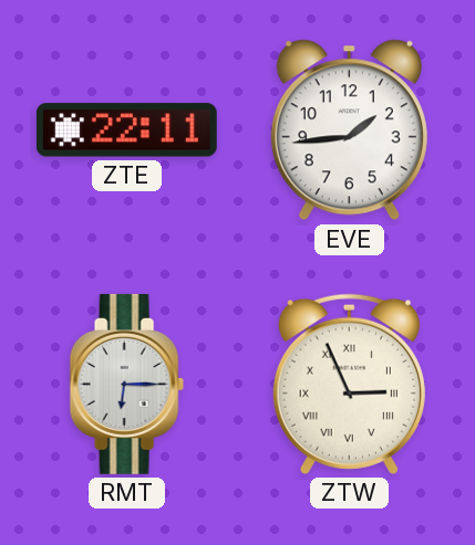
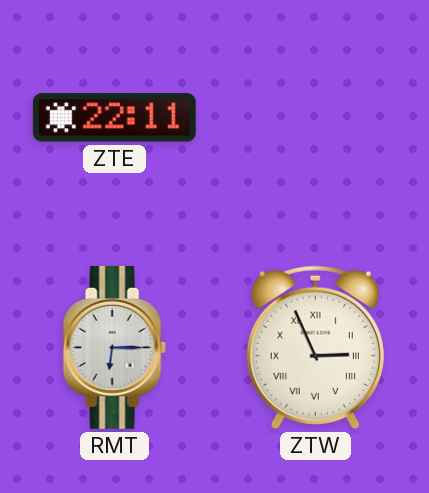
EVE: 1:44 -> none (349, 130)
